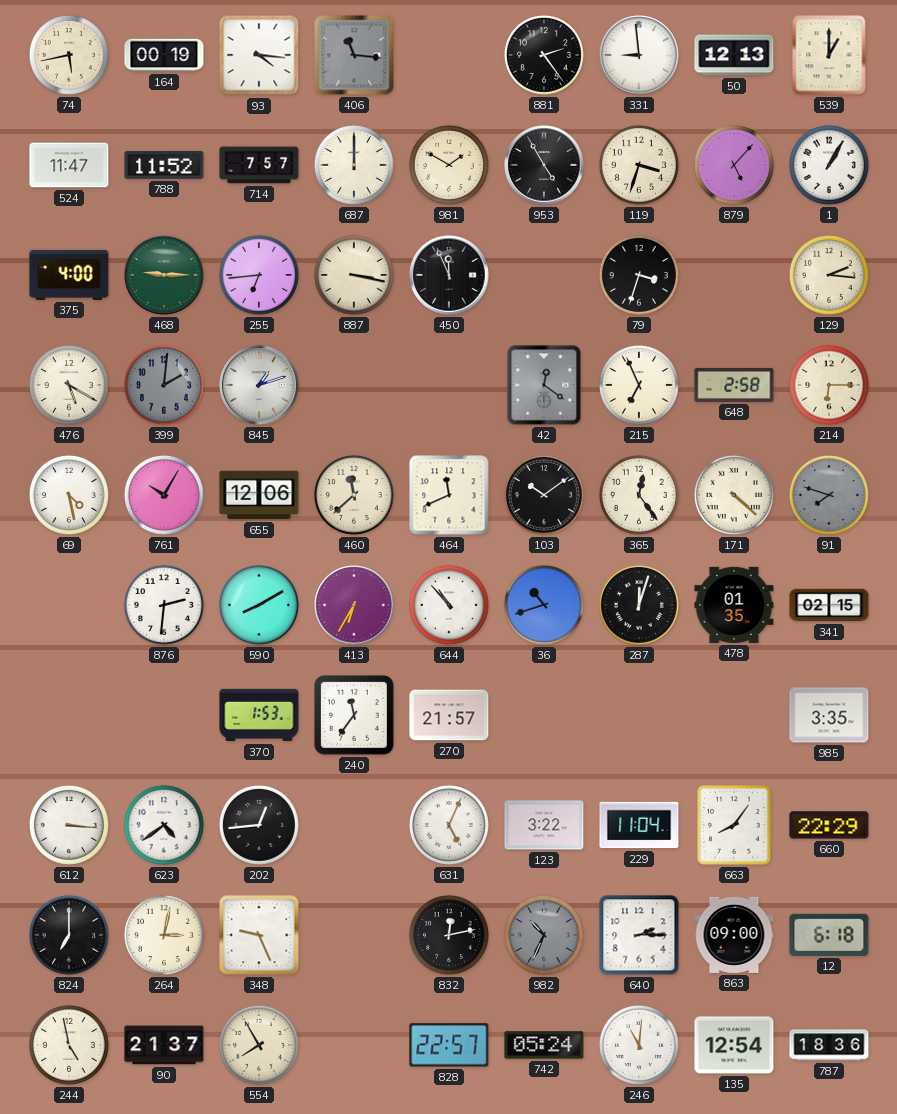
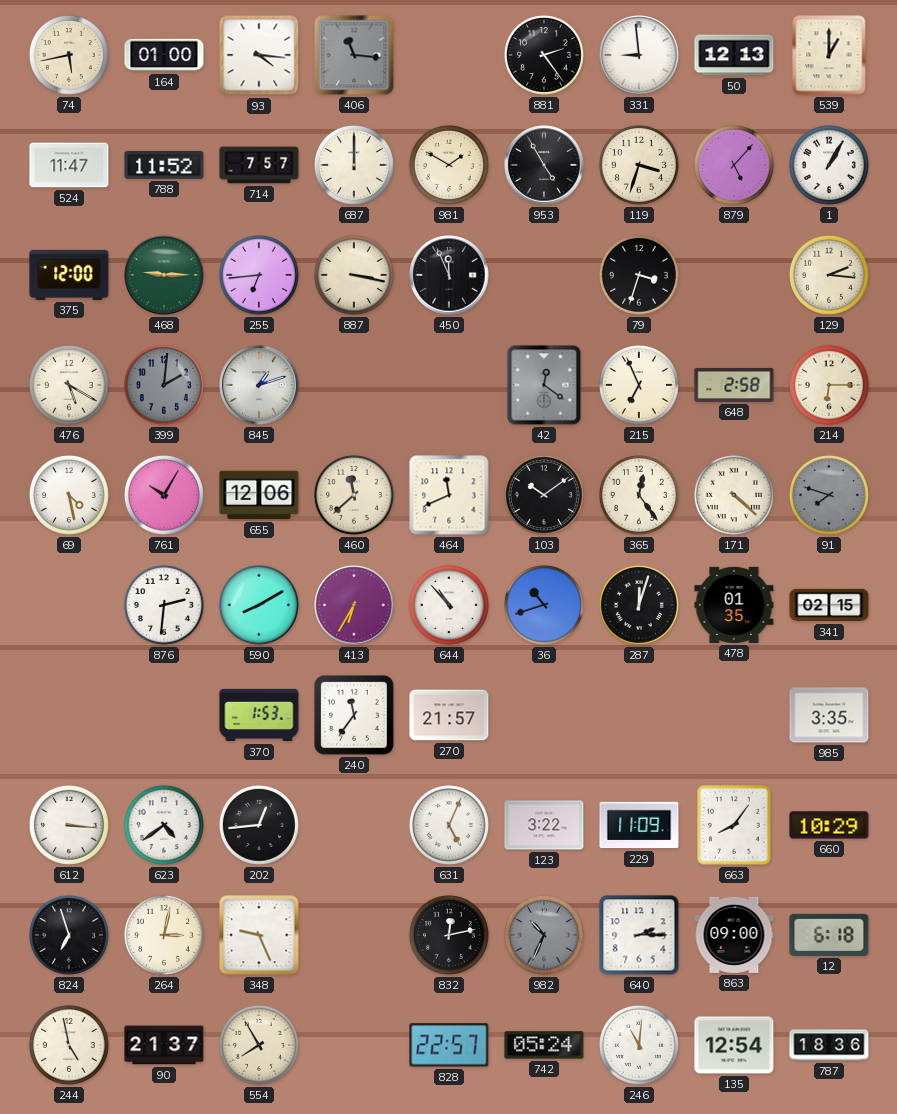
164: 00:19 -> 01:00 (164, 55)
375: 4:00 -> 12:00 (69, 275)
229: 11:04 -> 11:09 (639, 825)
660: 22:29 -> 10:29 (829, 825)
824: 7:00 -> 6:57 (69, 935)
